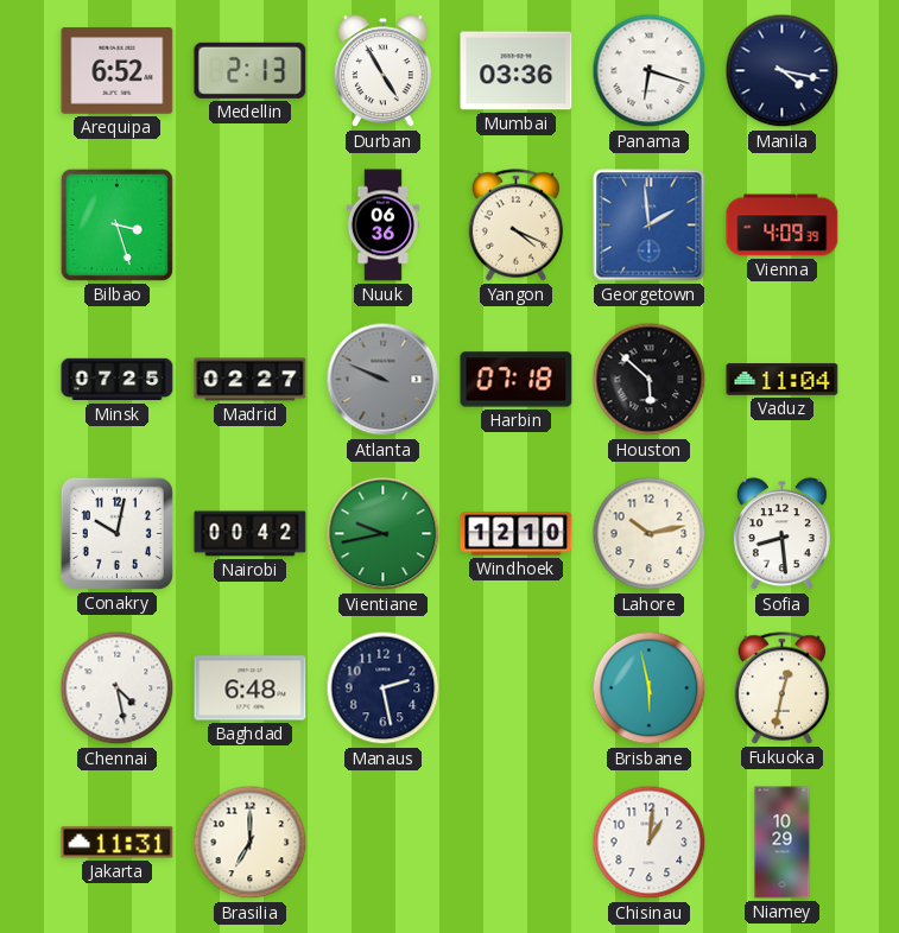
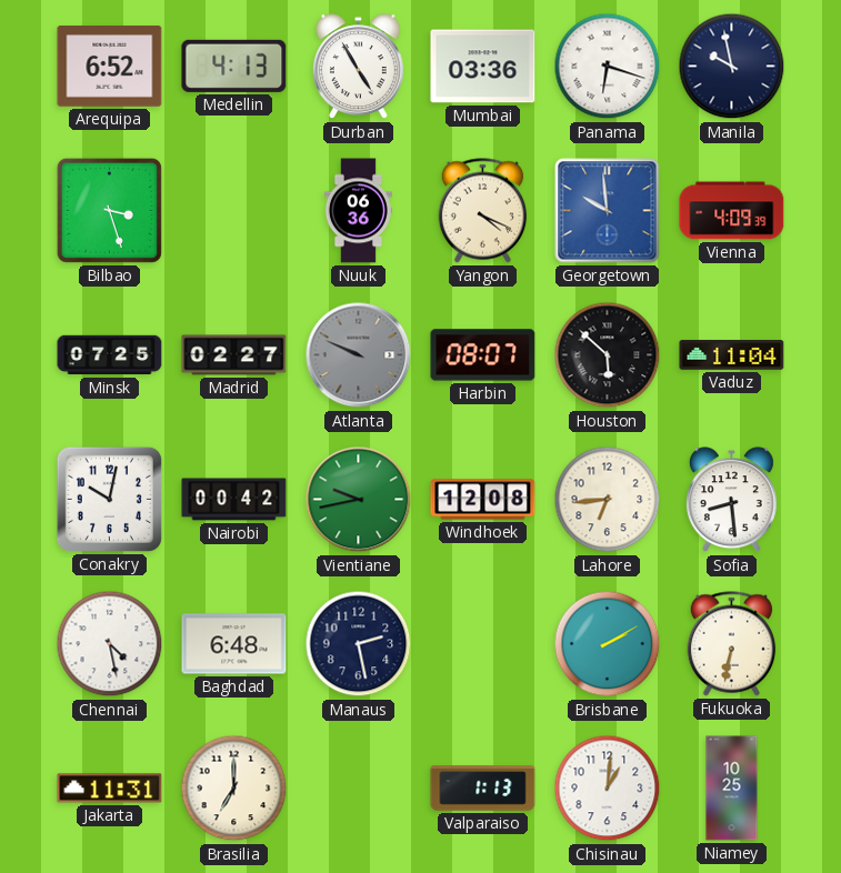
Medellin: 2:13 -> 4:13 (234, 66)
Manila: 4:17 -> 9:58 (732, 67)
Georgetown: 1:59 -> 9:59 (608, 211)
Harbin: 07:18 -> 08:07 (483, 355)
Windhoek: 12:10 -> 12:08 (483, 500)
Lahore: 10:13 -> 6:44 (608, 500)
Brisbane: 5:58 -> 2:10 (608, 644)
Fukuoka: 12:32 -> 6:32 (732, 644)
Valparaiso: none -> 1:13 (483, 789)
Niamey: 10:29 -> 10:25 (732, 789)
